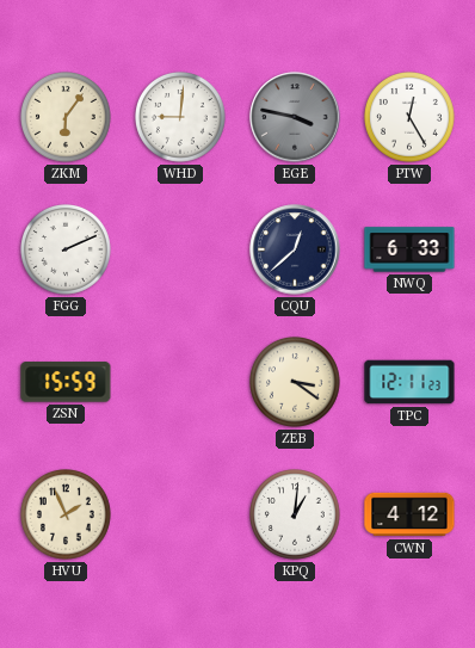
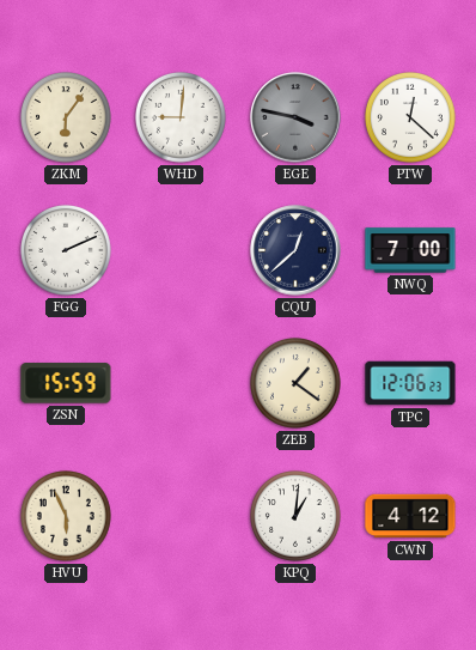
PTW: 12:25 -> 12:22 (411, 119)
NWQ: 6:33 -> 7:00 (410, 250)
ZEB: 3:21 -> 1:21 (297, 384)
TPC: 12:11 -> 12:06 (410, 383)
HVU: 1:56 -> 5:56 (67, 517)
